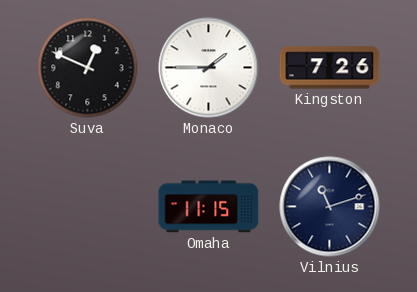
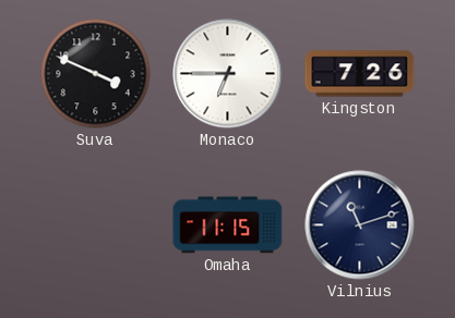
Suva: 12:49 -> 3:49 (96, 74)
Monaco: 1:45 -> 6:45 (228, 74)
